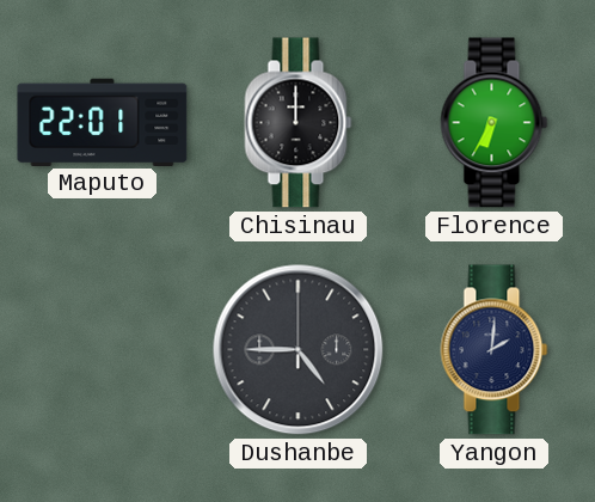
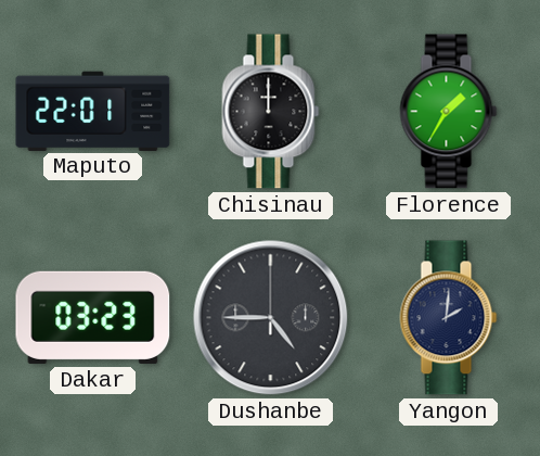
Florence: 6:35 -> 1:35 (449, 112)
Dakar: none -> 03:23 (93, 317)
